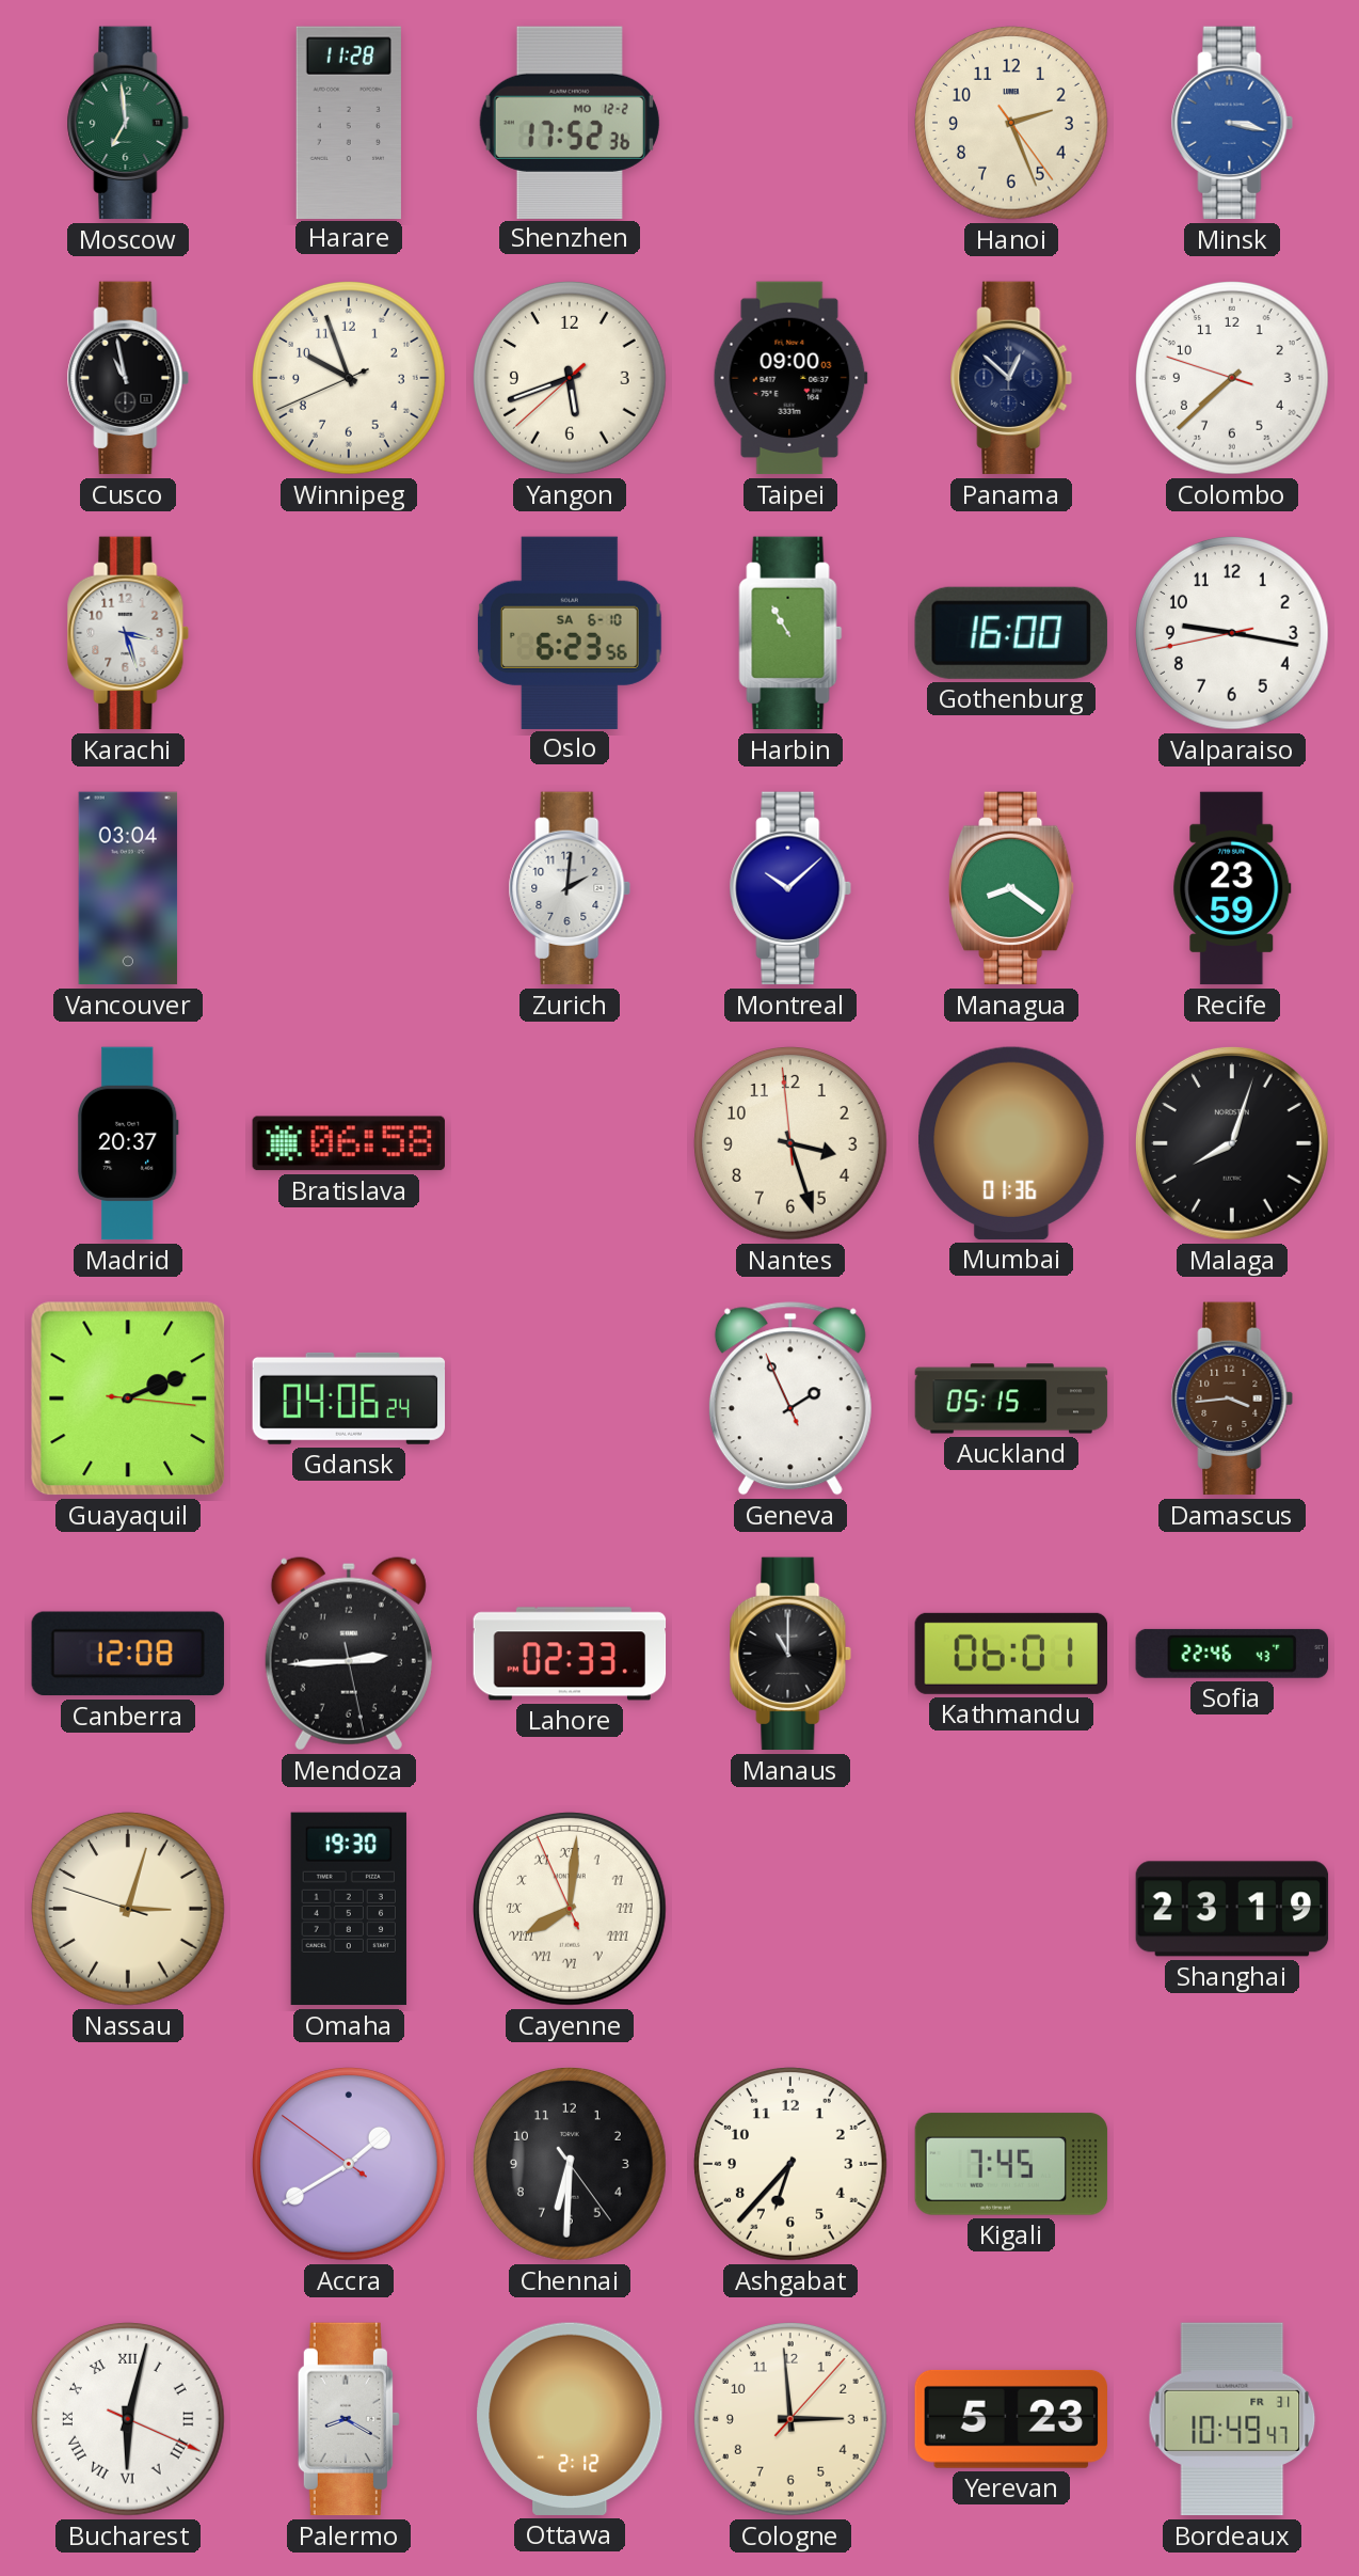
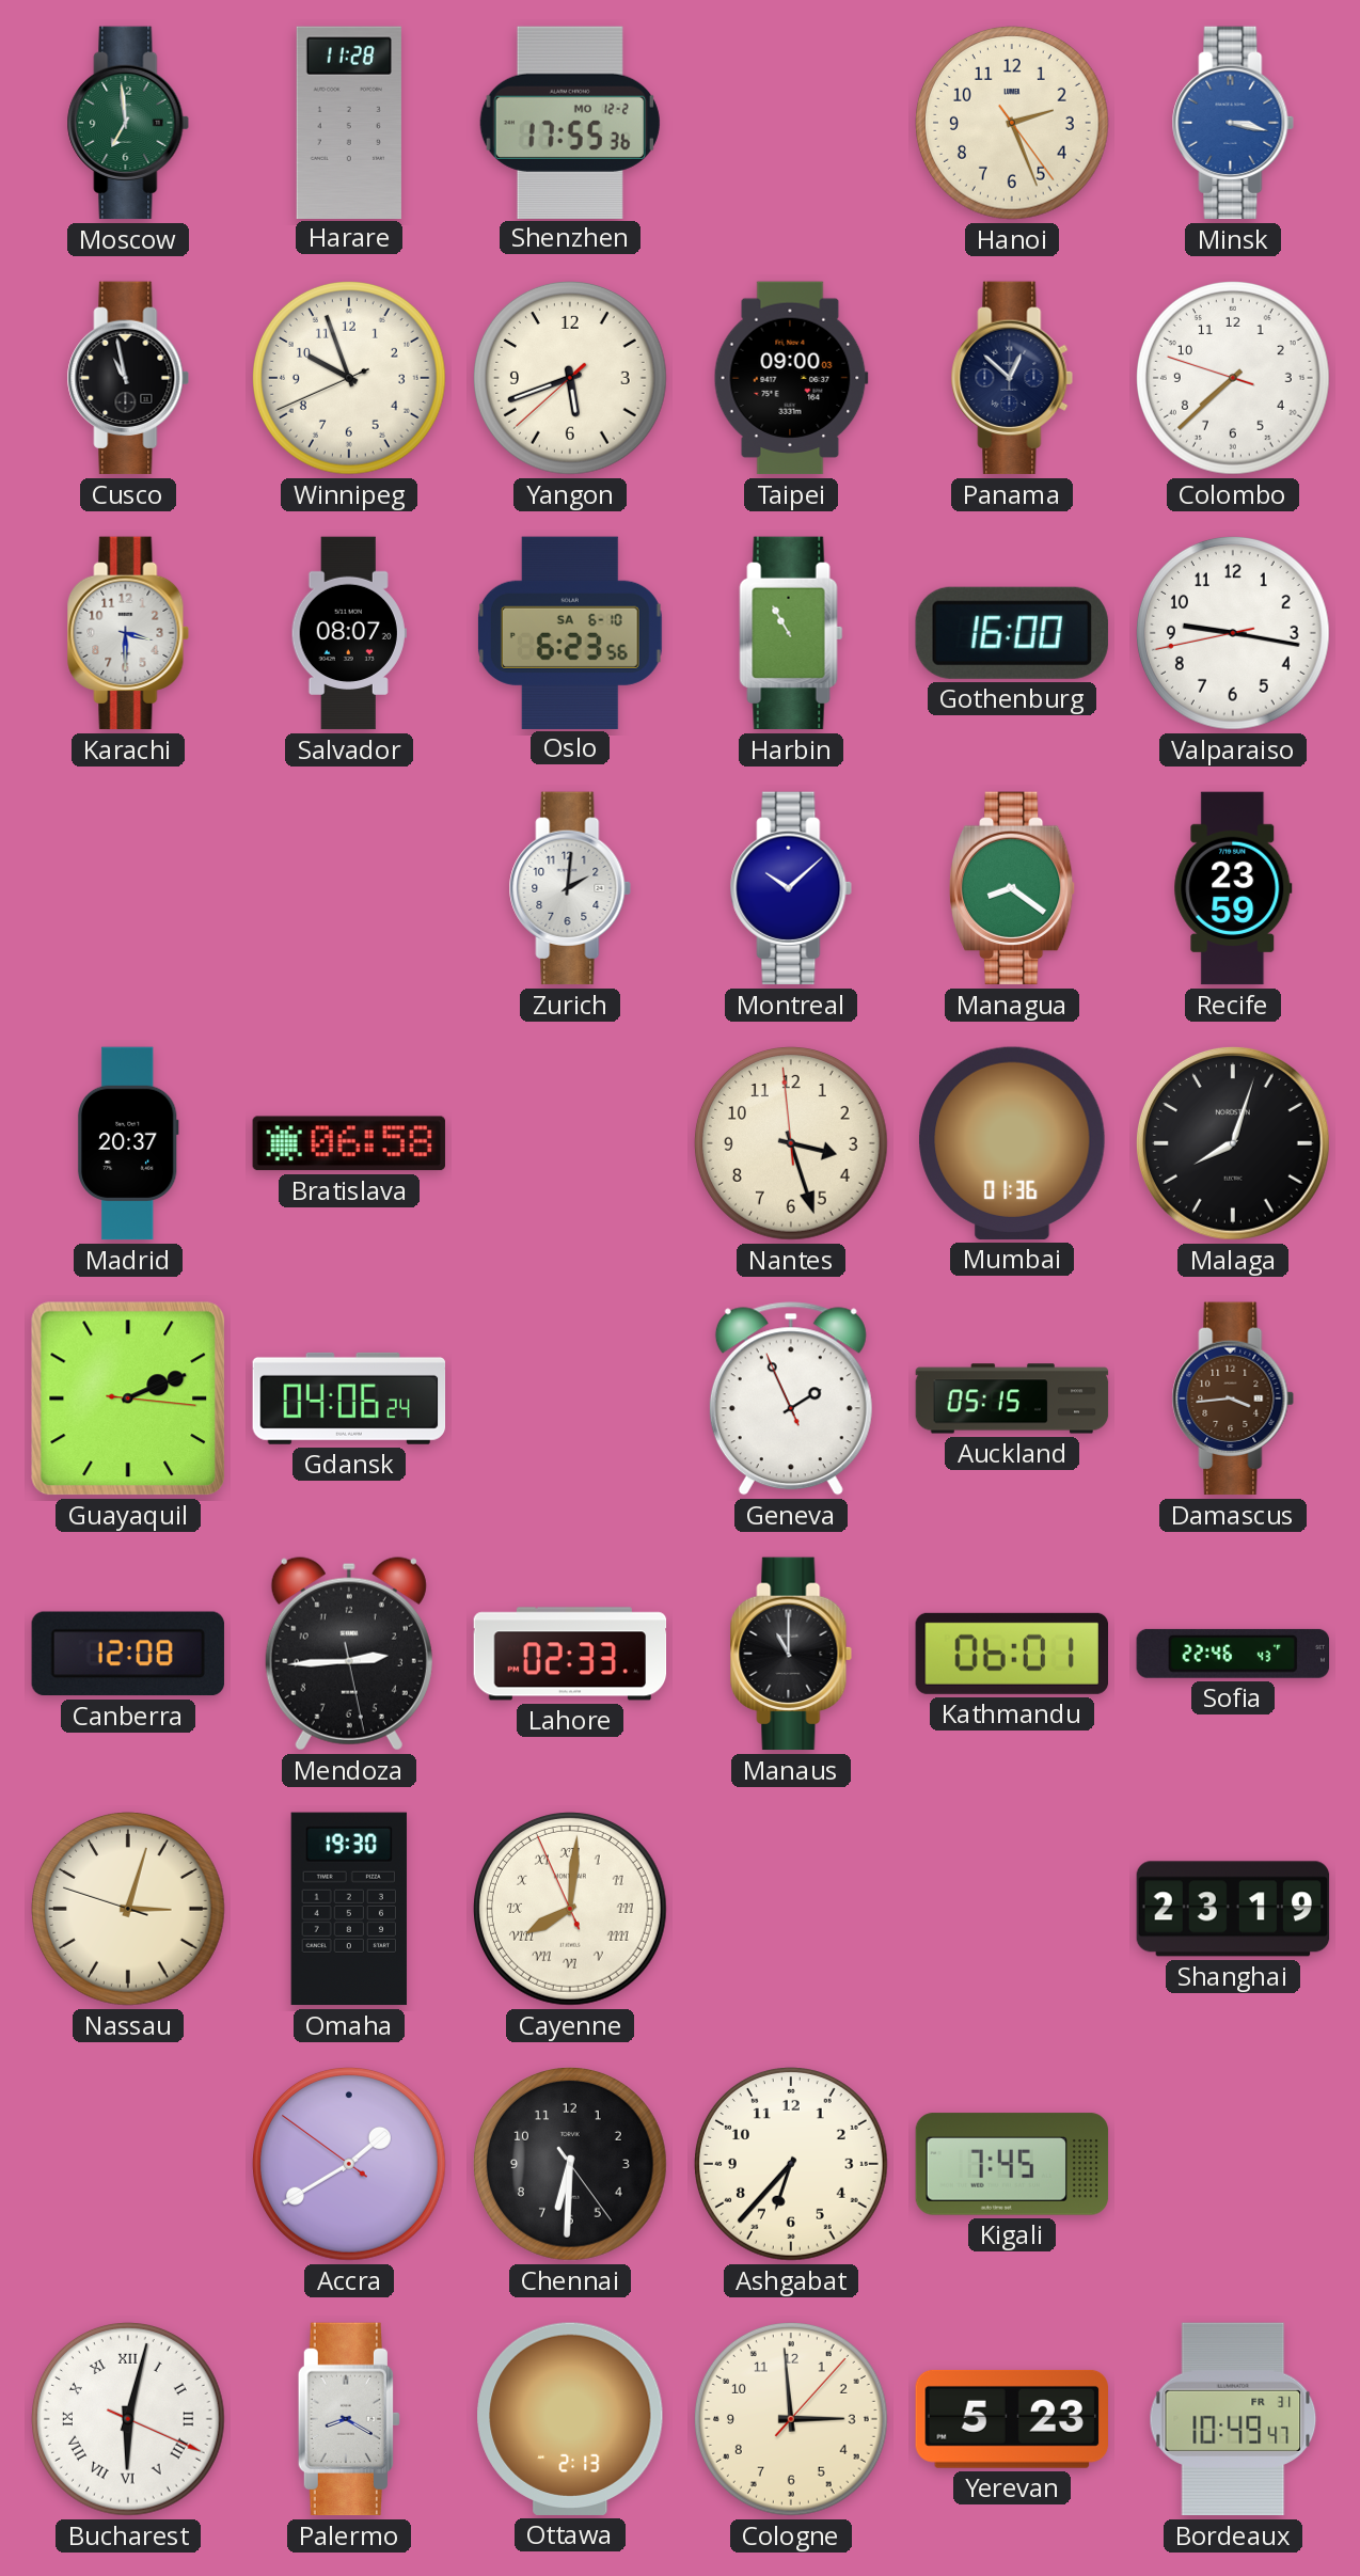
Shenzhen: 17:52 -> 17:55 (570, 122)
Karachi: 3:27 -> 3:30 (128, 633)
Salvador: none -> 08:07 (349, 633)
Vancouver: 03:04 -> none (128, 888)
Ottawa: 2:12 -> 2:13 (570, 2419)
